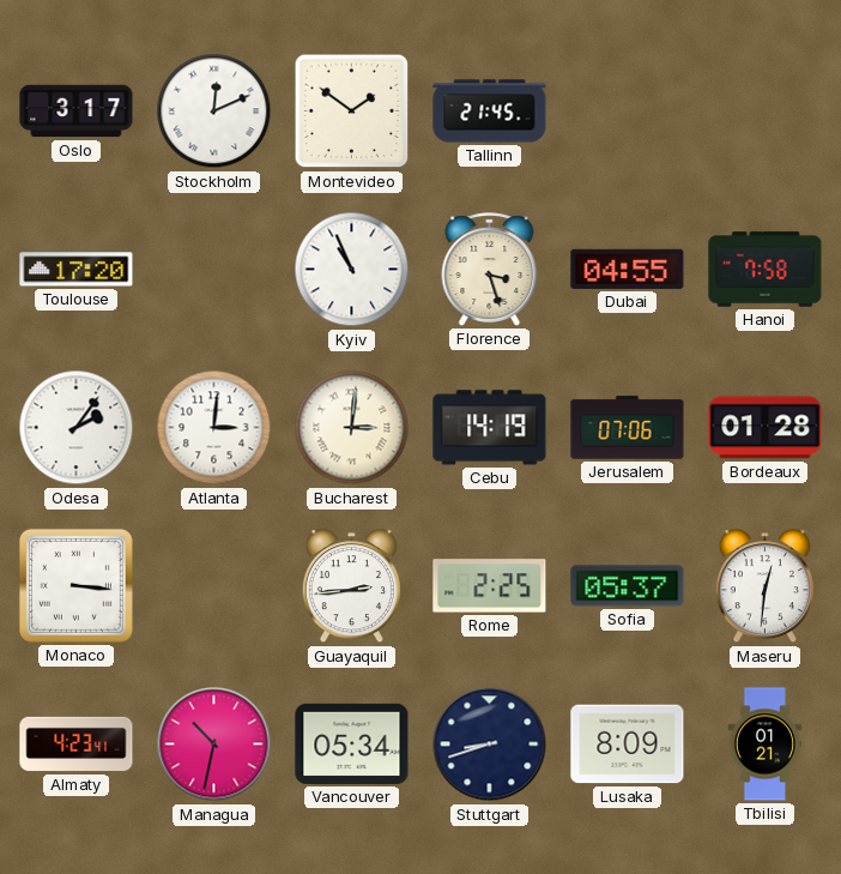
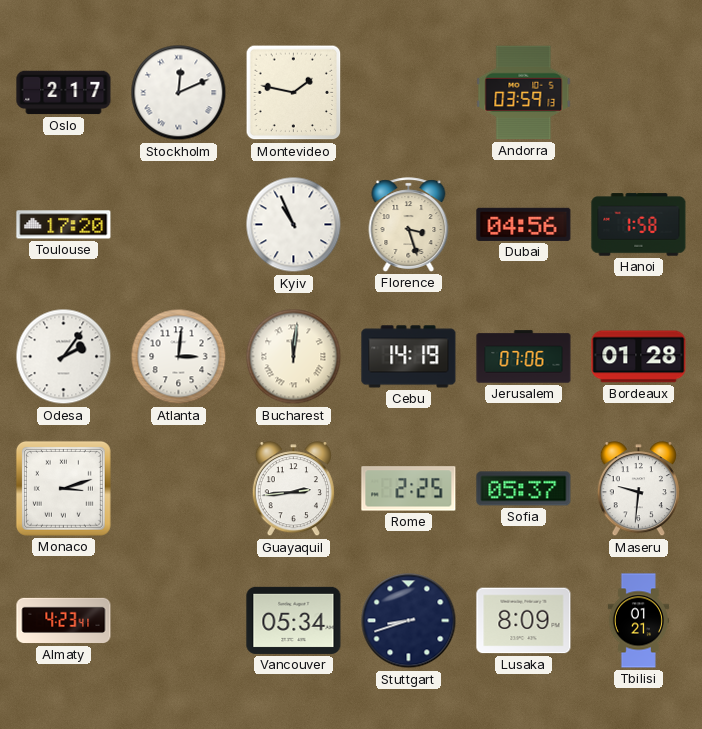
Oslo: 3:17 -> 2:17 (64, 93)
Montevideo: 1:51 -> 1:47 (294, 93)
Tallinn: 21:45 -> none (490, 111)
Andorra: none -> 03:59 (524, 93)
Dubai: 04:55 -> 04:56 (524, 224)
Hanoi: 7:58 -> 1:58 (639, 225)
Bucharest: 3:01 -> 12:01 (294, 357)
Monaco: 3:16 -> 3:12 (63, 488)
Maseru: 12:31 -> 9:31 (638, 489)
Managua: 10:32 -> none (214, 745)
